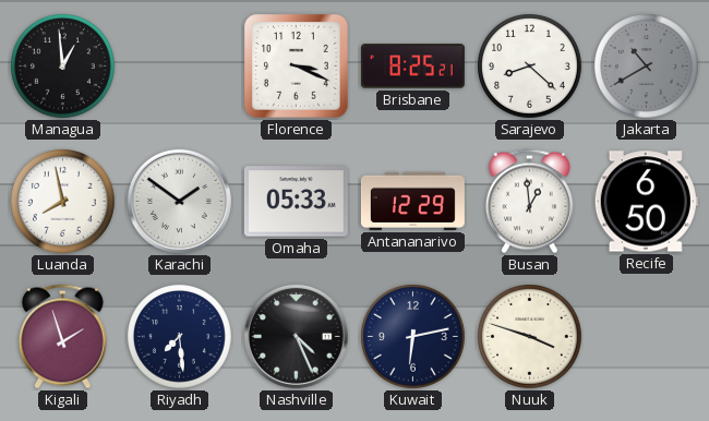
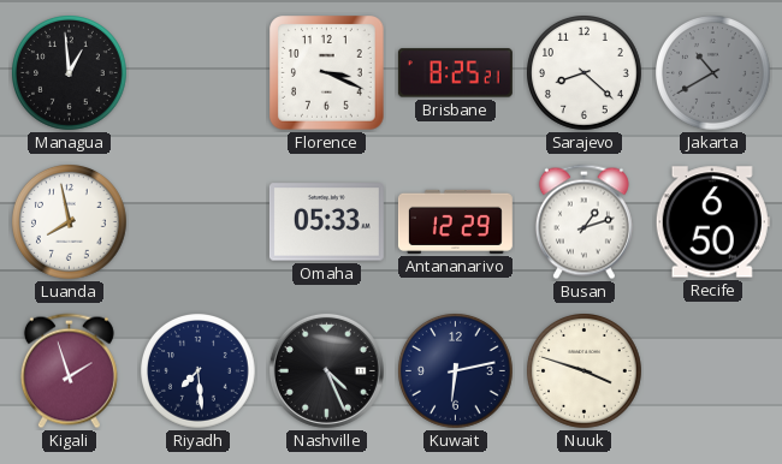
Karachi: 1:51 -> none (179, 201)
Busan: 12:59 -> 1:12 (583, 222)
